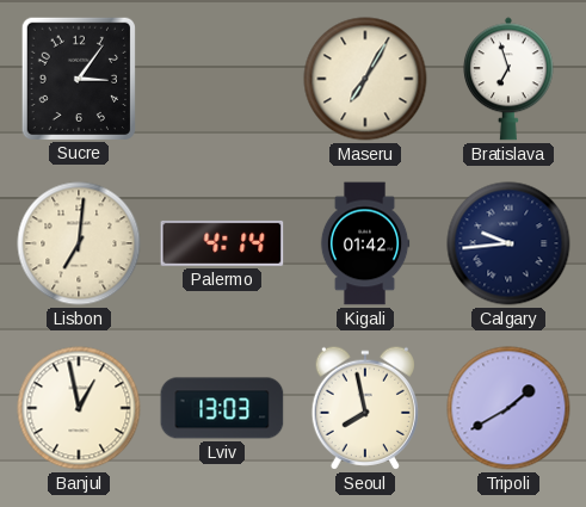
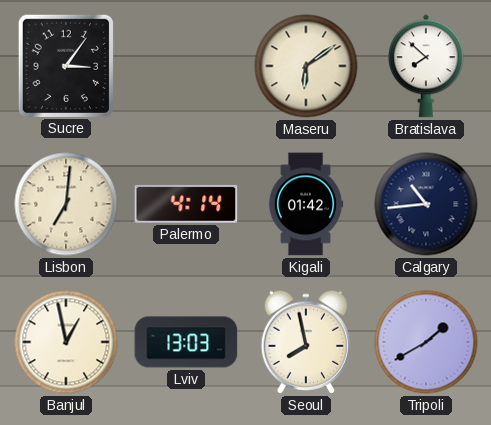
Maseru: 7:05 -> 6:09 (306, 66)
Bratislava: 6:57 -> 7:52 (426, 66)
Calgary: 9:44 -> 10:44 (426, 204)
